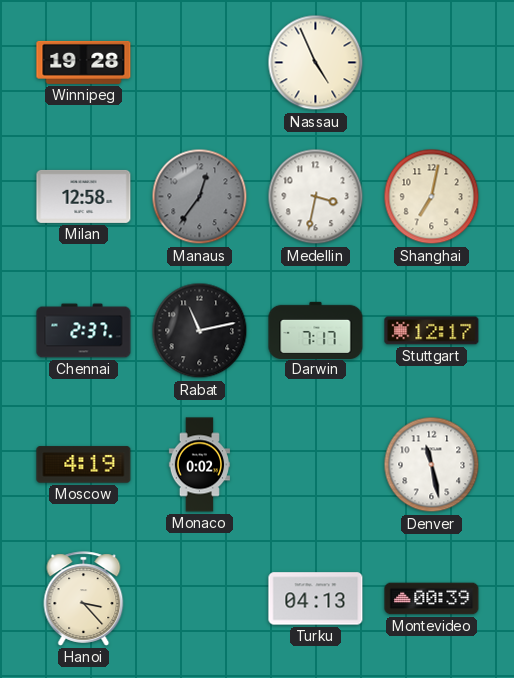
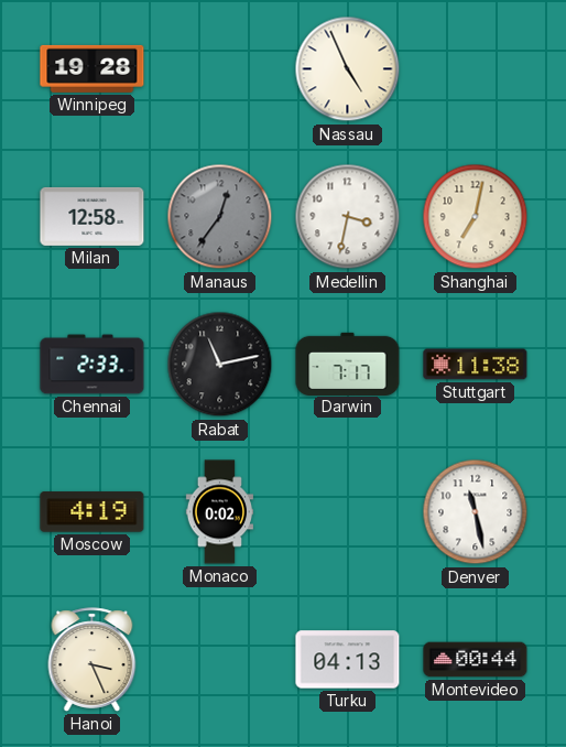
Chennai: 2:37 -> 2:33 (92, 365)
Stuttgart: 12:17 -> 11:38 (476, 365)
Hanoi: 3:23 -> 3:26 (92, 660)
Montevideo: 00:39 -> 00:44 (476, 660)
